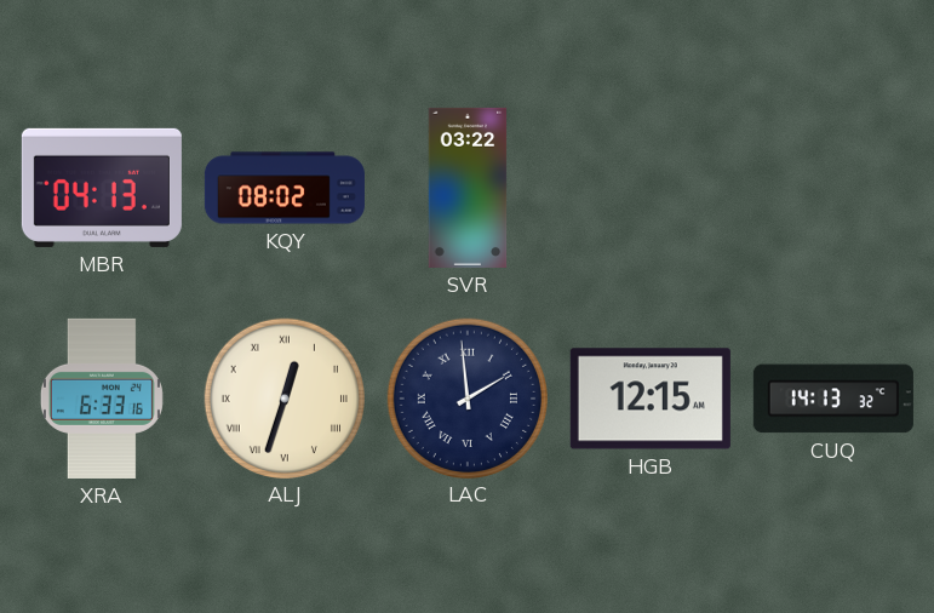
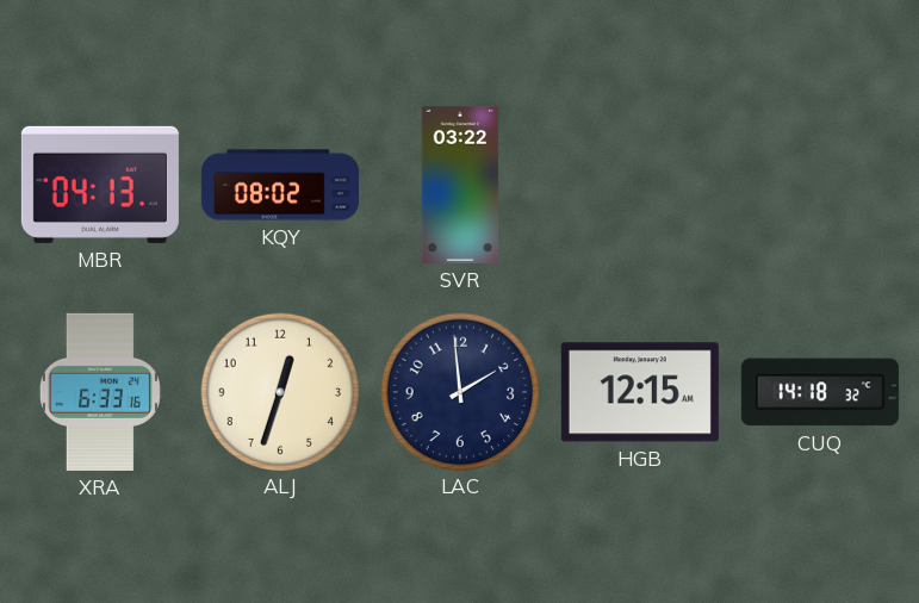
ALJ numerals: Roman -> Arabic (279, 391)
LAC numerals: Roman -> Arabic (459, 391)
CUQ: 14:13 -> 14:18 (820, 392)
